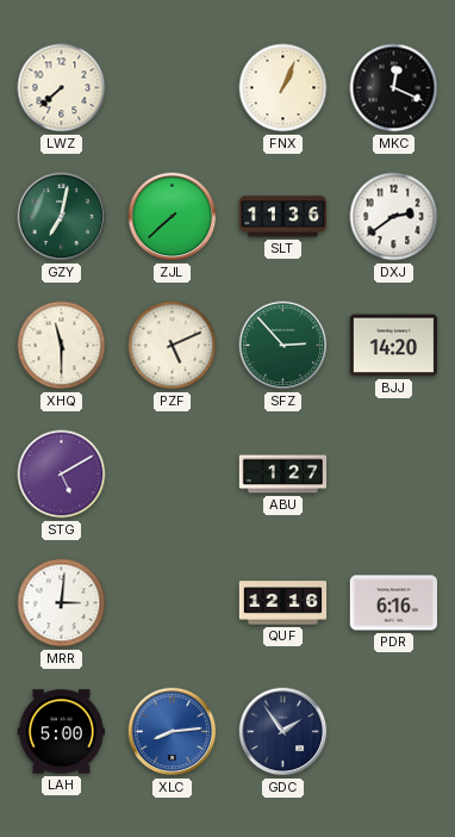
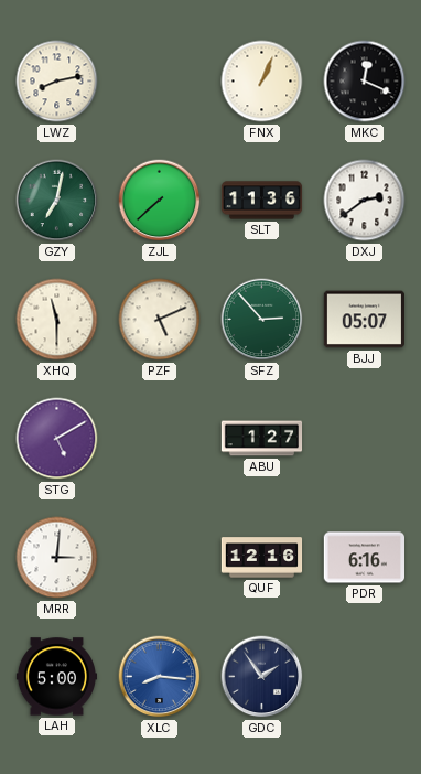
LWZ: 7:38 -> 8:13 (57, 82)
BJJ: 14:20 -> 05:07 (364, 320)
XLC: 8:14 -> 8:16 (160, 677)
